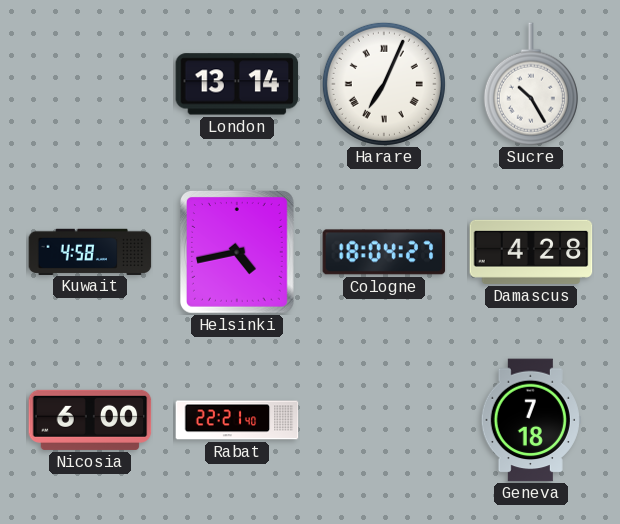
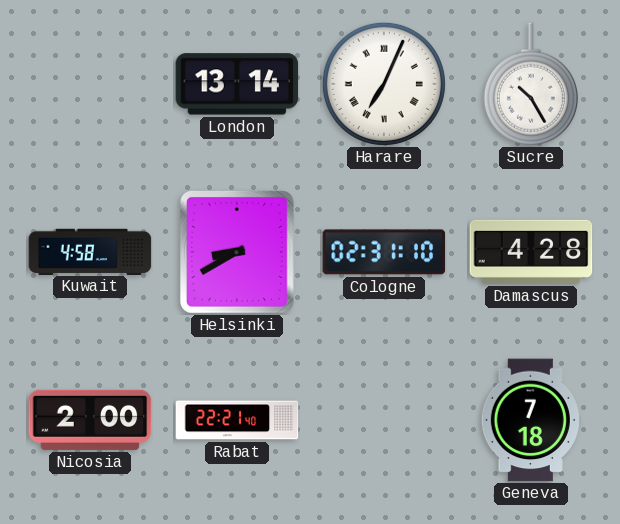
Helsinki: 4:43 -> 8:40 (237, 253)
Cologne: 18:04 -> 02:31 (384, 252)
Nicosia: 6:00 -> 2:00 (90, 420)
